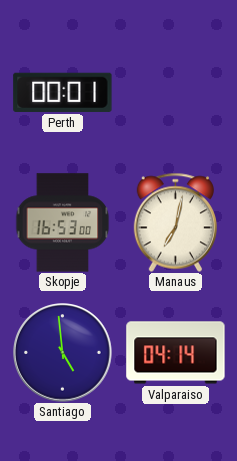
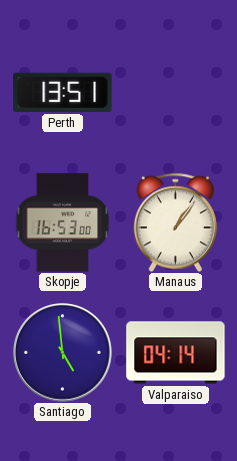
Perth: 00:01 -> 13:51 (63, 92)
Manaus: 7:02 -> 1:06 (175, 222)
